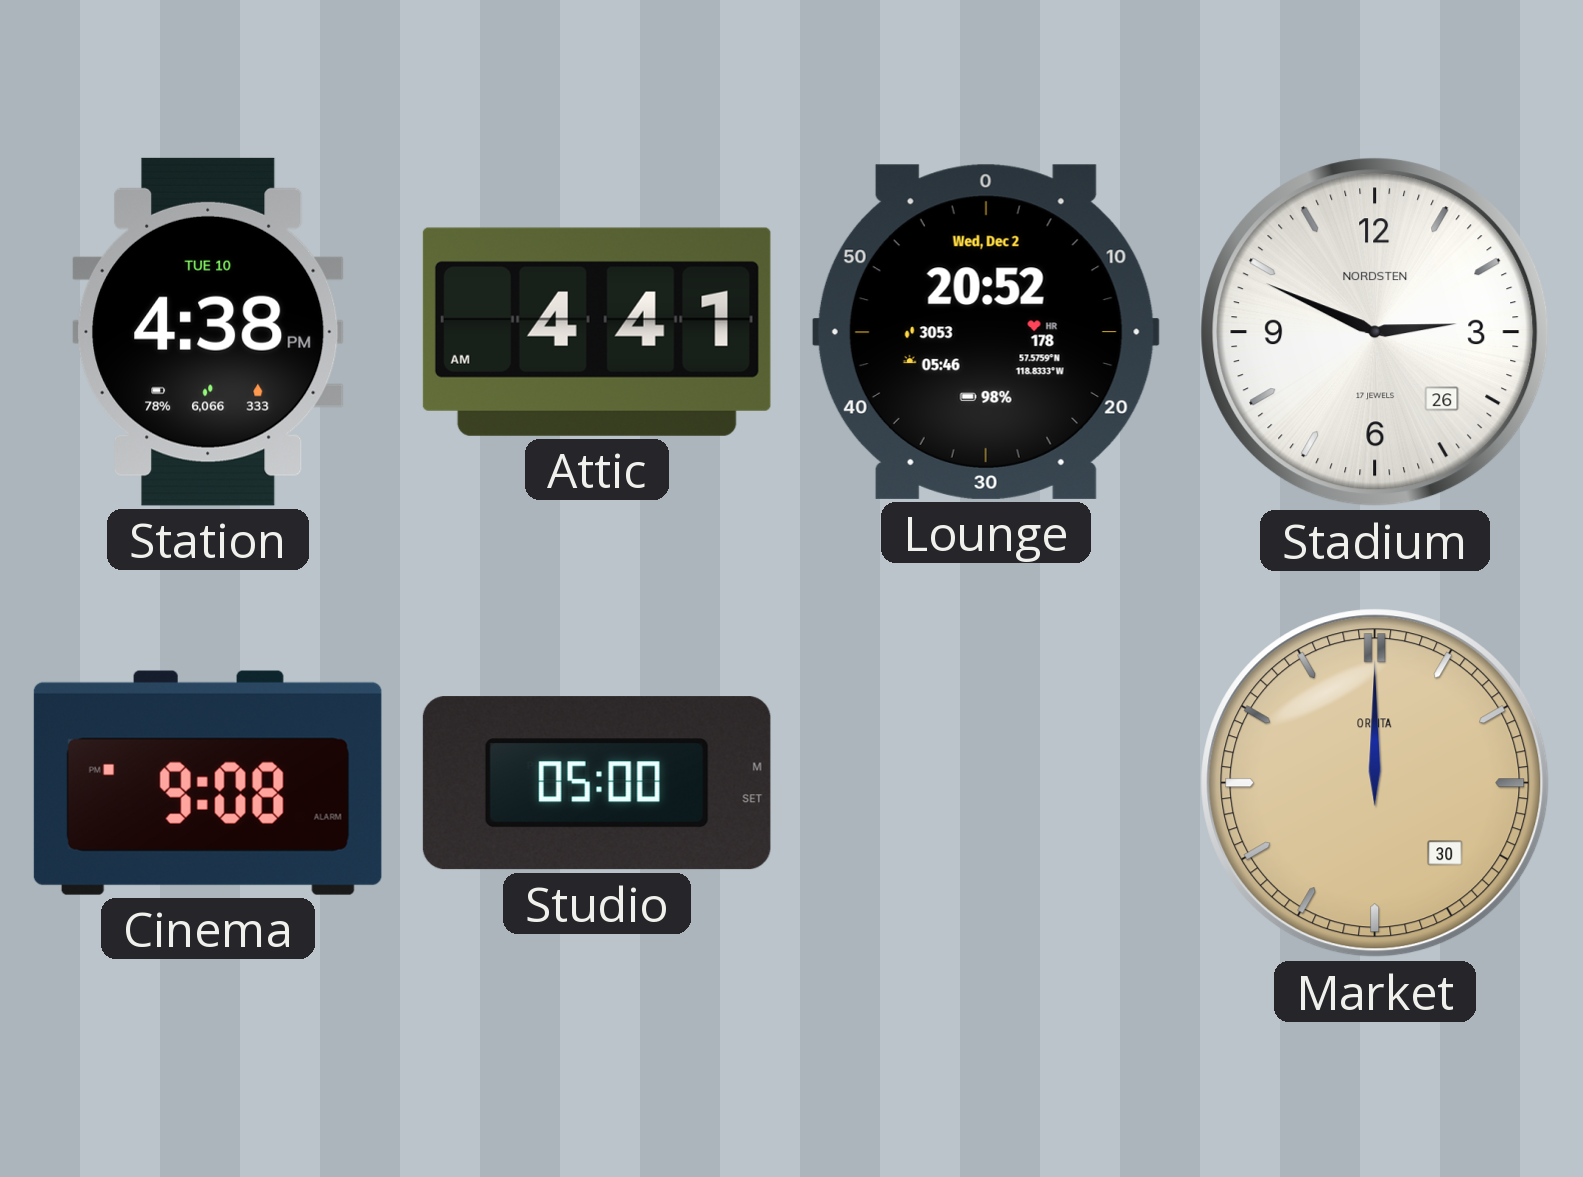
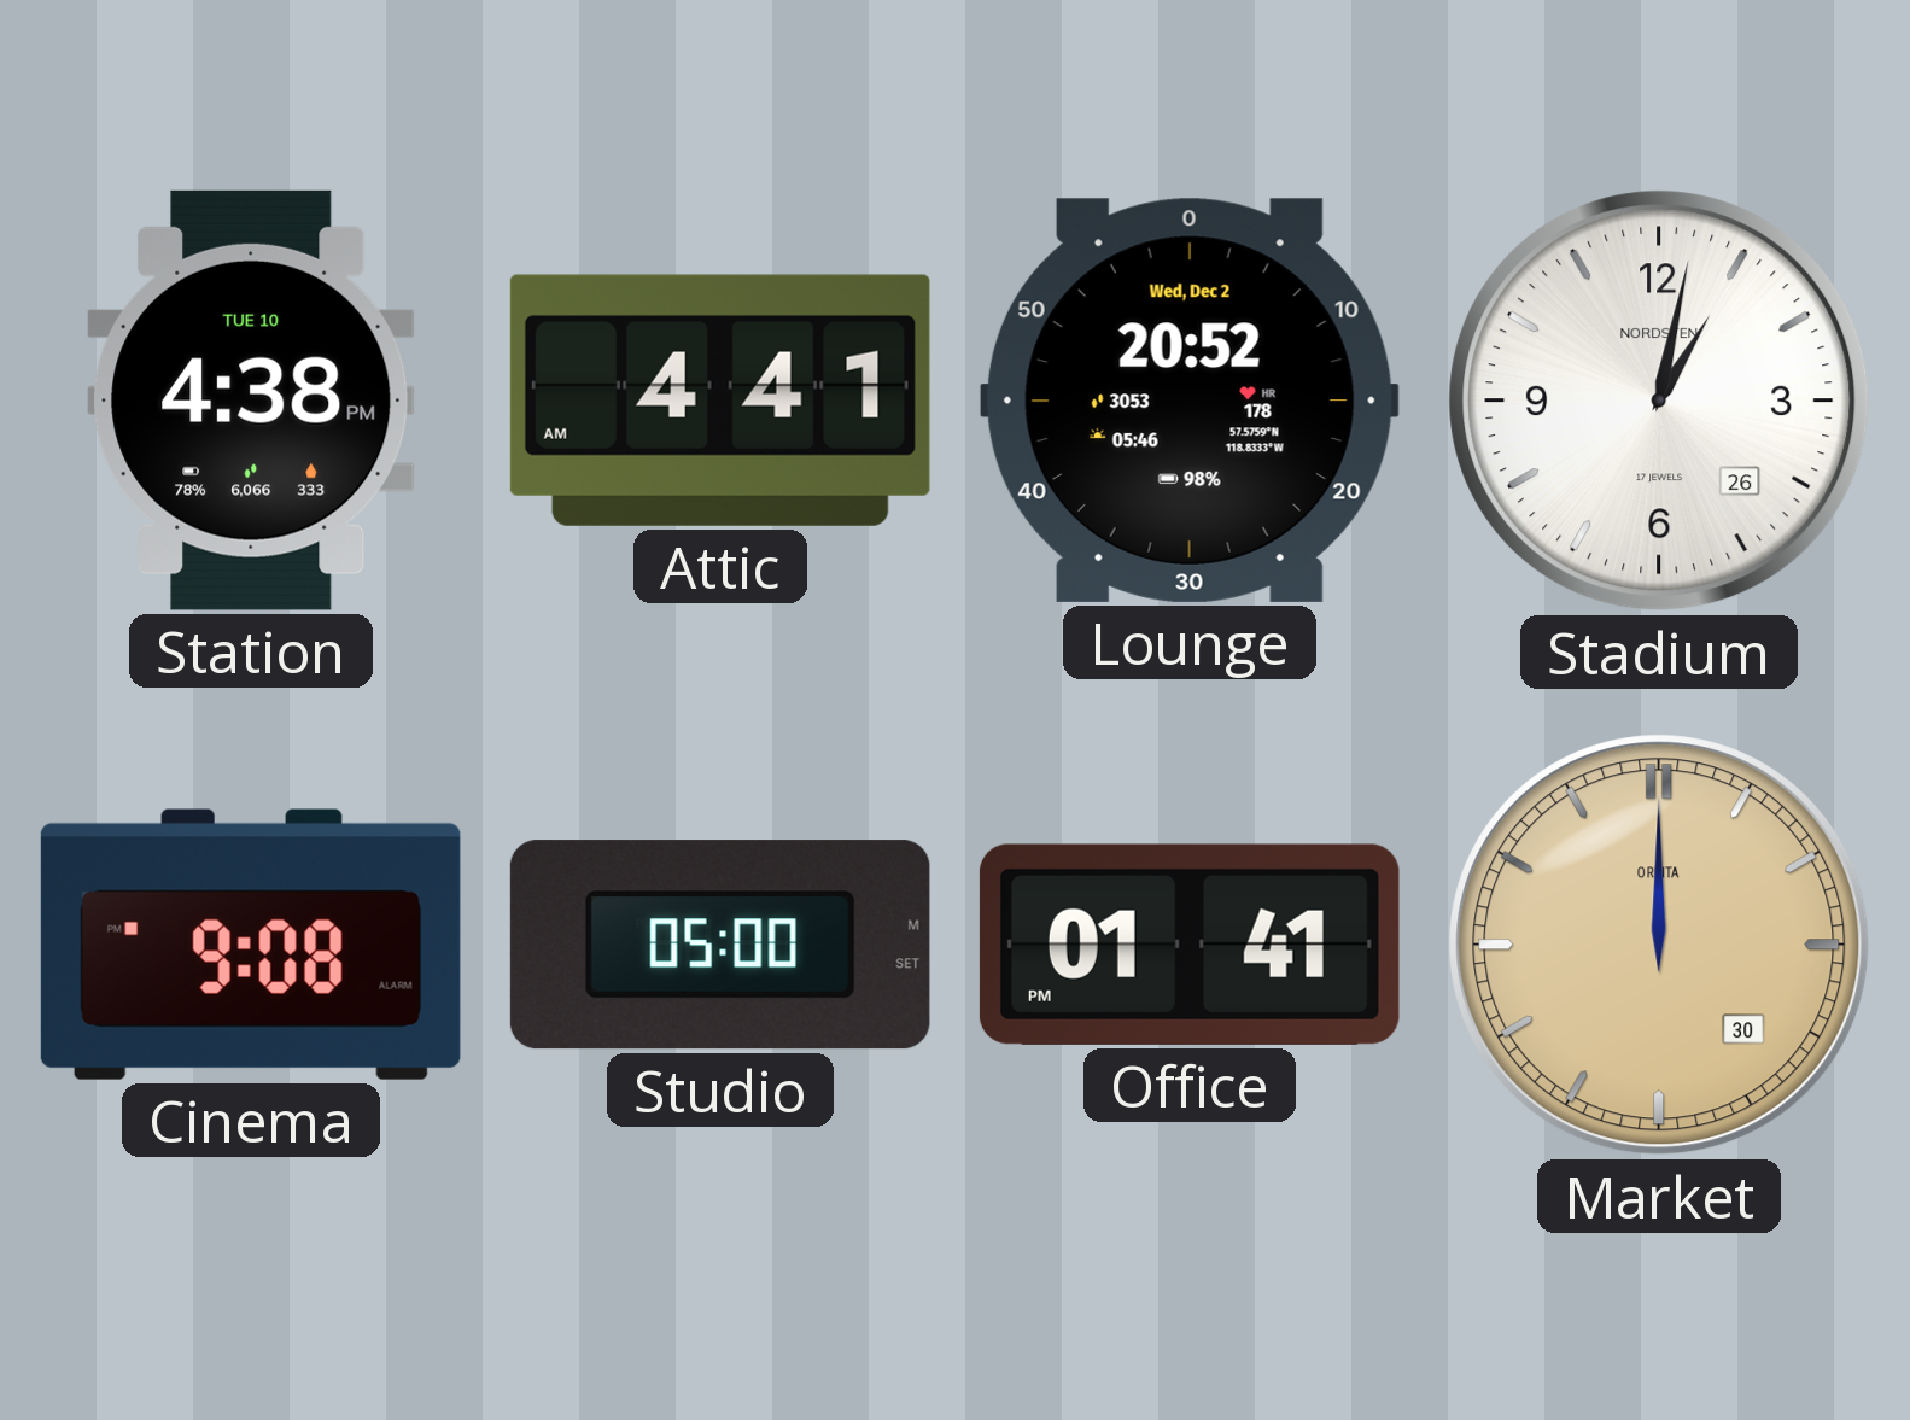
Stadium: 2:49 -> 1:02 (1659, 401)
Office: none -> 01:41 (1190, 945)
